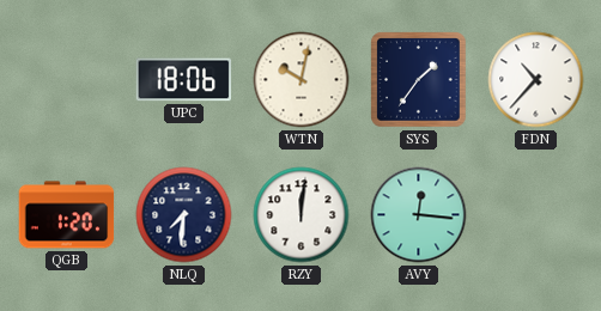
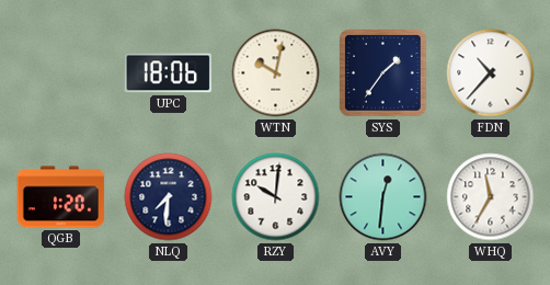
RZY: 12:01 -> 10:01 (276, 197)
AVY: 12:16 -> 12:31 (383, 197)
WHQ: none -> 11:35 (491, 197)
